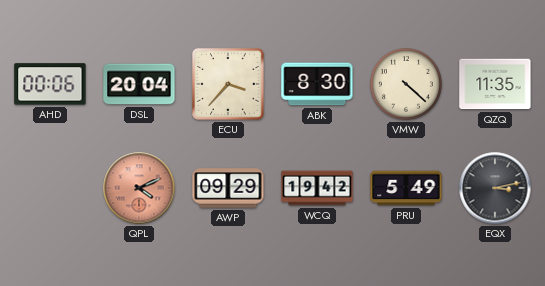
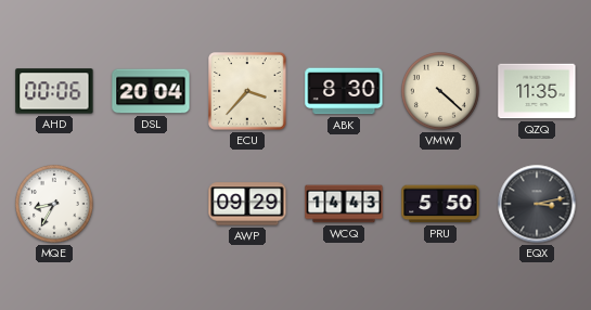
MQE: none -> 8:35 (55, 205)
QPL: 4:11 -> none (139, 188)
WCQ: 19:42 -> 14:43 (344, 204)
PRU: 5:49 -> 5:50 (440, 204)
